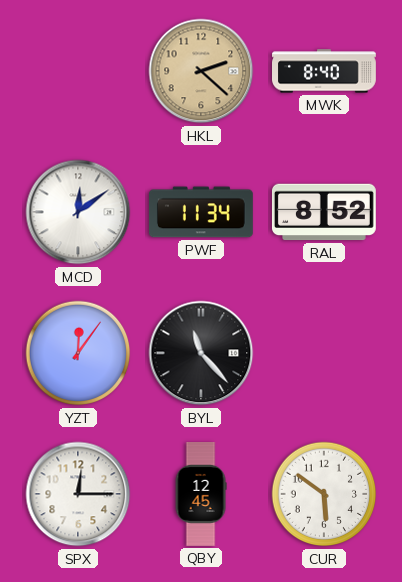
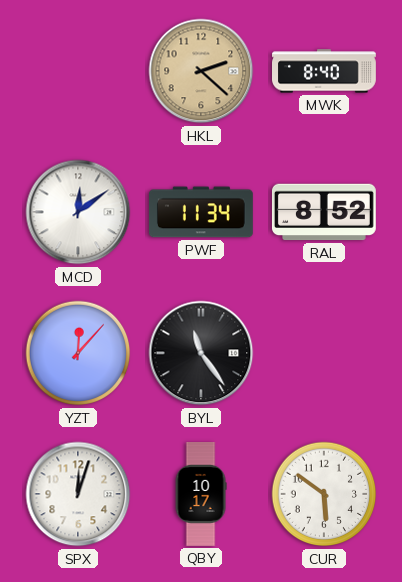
YZT: 12:06 -> 12:07 (78, 353)
BYL: 11:23 -> 11:24 (201, 353)
SPX: 12:15 -> 12:03 (78, 494)
QBY: 12:45 -> 10:17 (201, 495)
